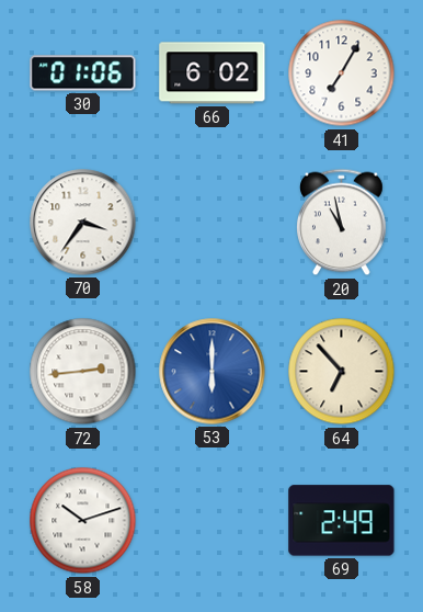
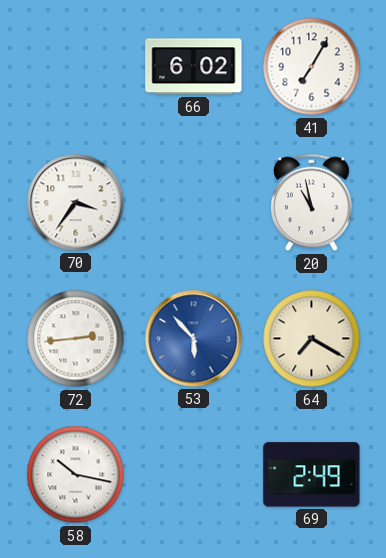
30: 01:06 -> none (83, 73)
53: 6:00 -> 5:53 (194, 339)
64: 6:53 -> 7:20 (312, 339)
58: 10:12 -> 10:17 (76, 475)
